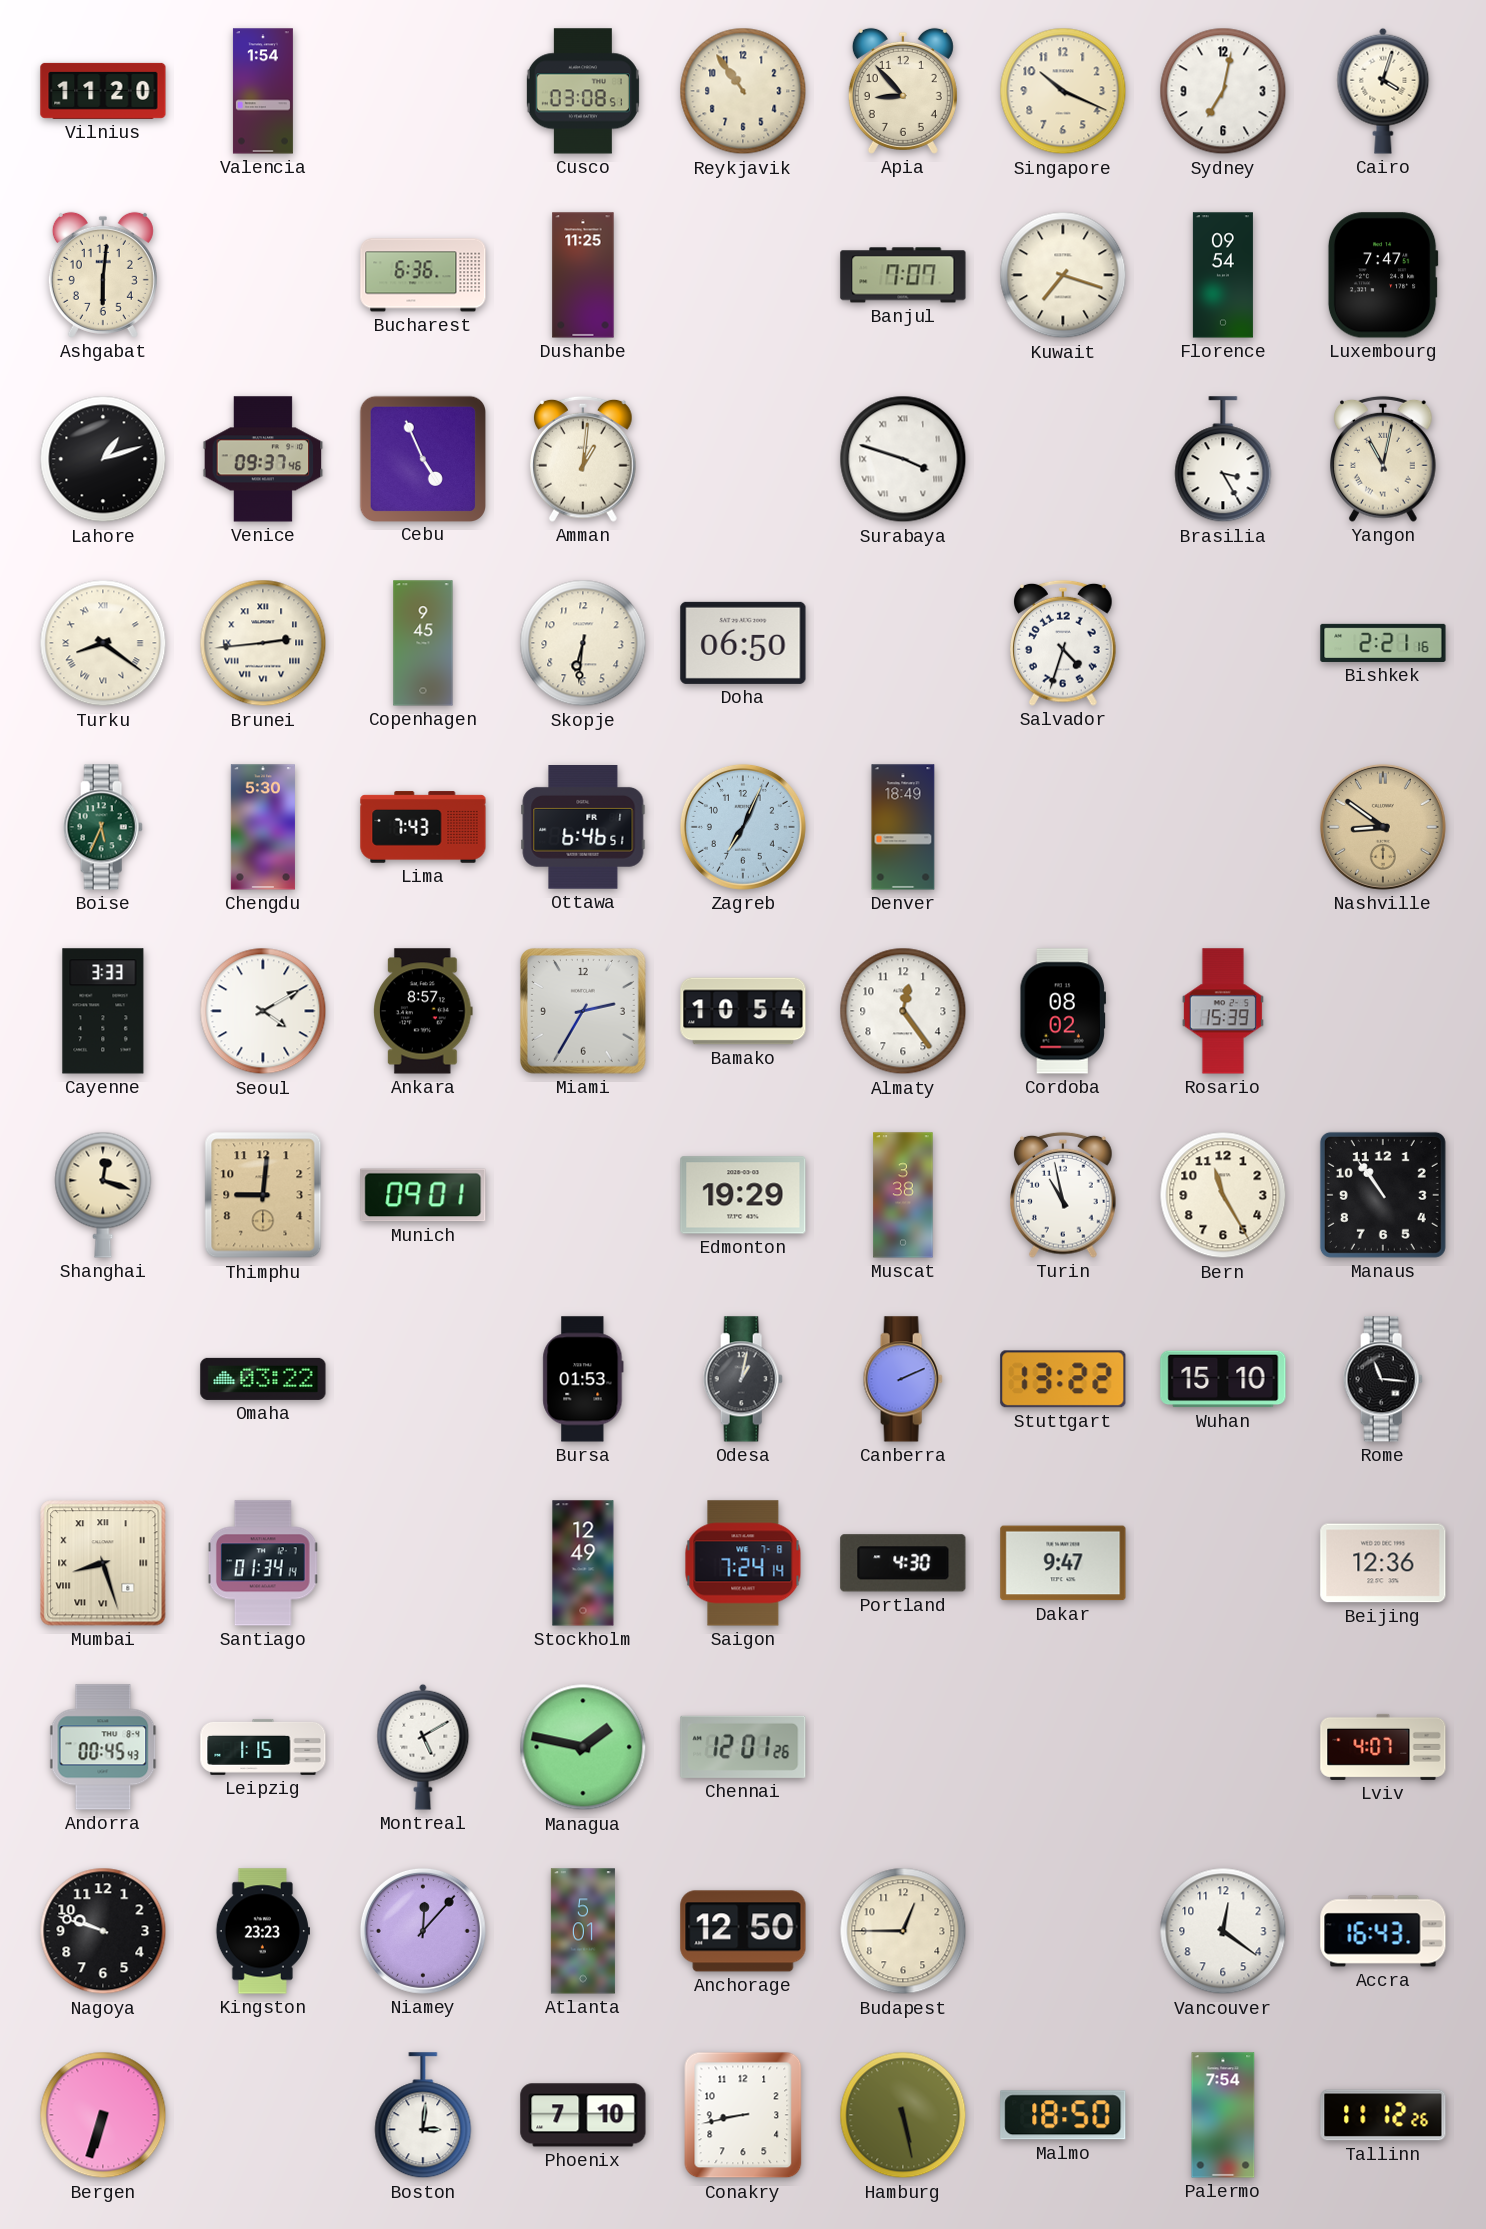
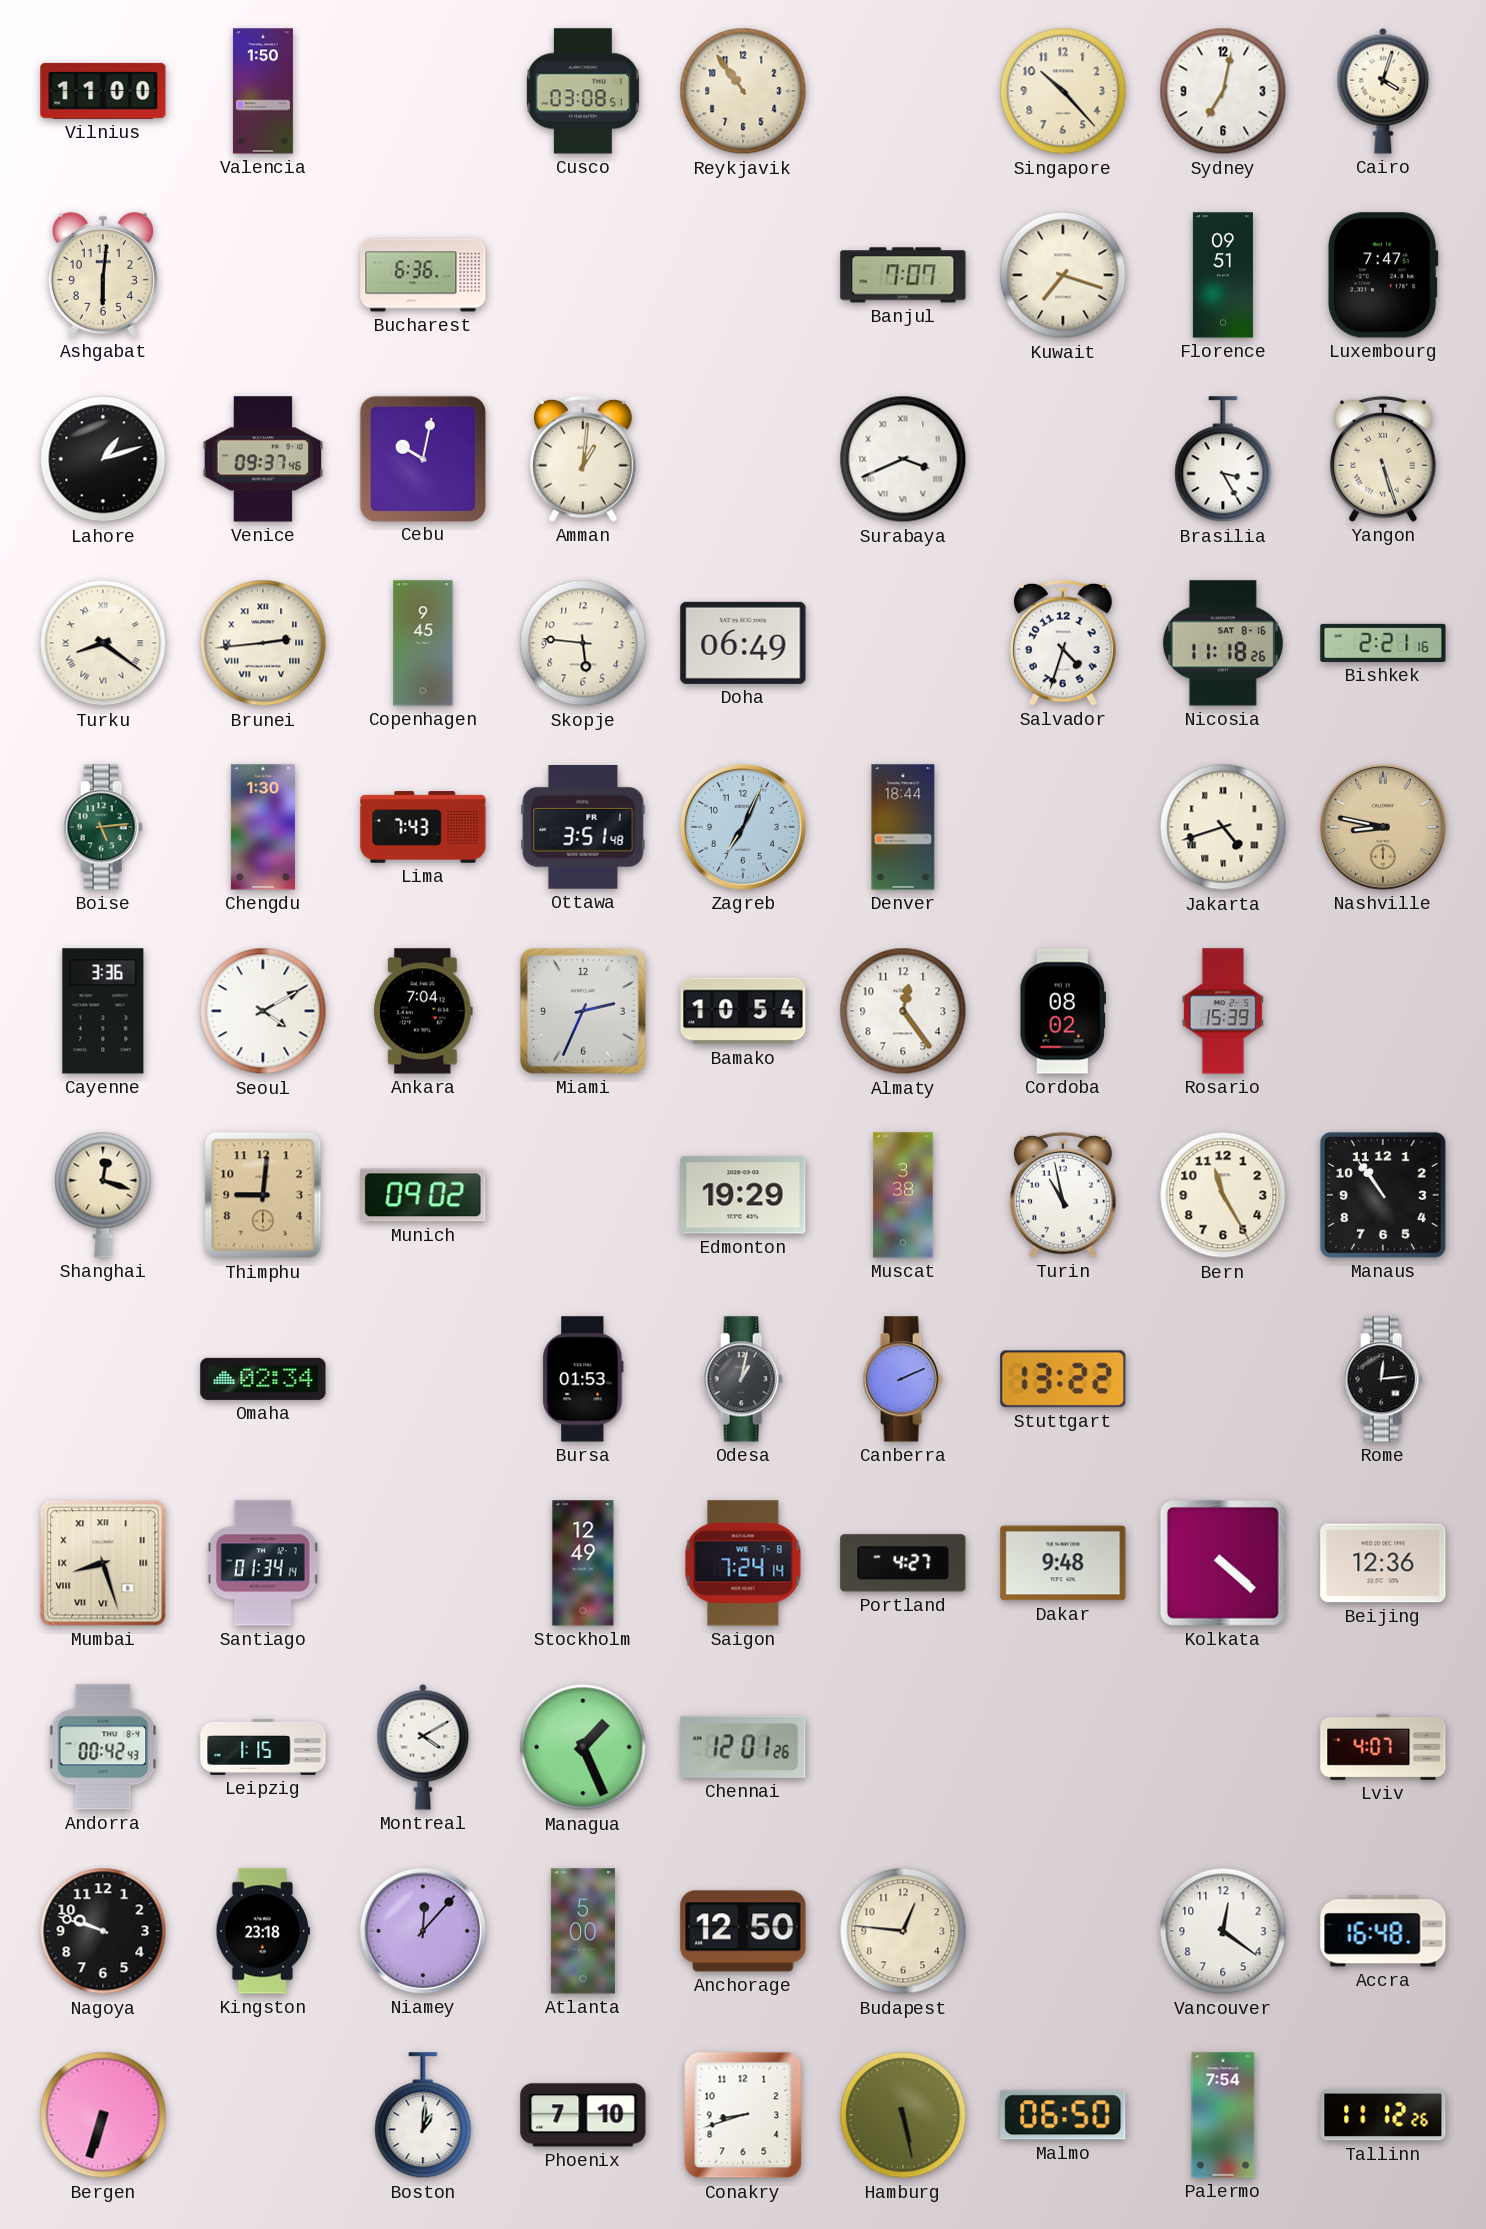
Vilnius: 11:20 -> 11:00 (103, 91)
Valencia: 1:54 -> 1:50 (263, 91)
Apia: 8:53 -> none (903, 91)
Singapore: 10:19 -> 10:23 (1063, 91)
Dushanbe: 11:25 -> none (583, 275)
Florence: 09:54 -> 09:51 (1223, 275)
Cebu: 4:56 -> 10:02 (422, 458)
Surabaya: 3:48 -> 3:41 (903, 459)
Yangon: 11:02 -> 5:27 (1384, 459)
Skopje: 6:31 -> 5:46 (583, 643)
Doha: 06:50 -> 06:49 (743, 643)
Nicosia: none -> 11:18 (1223, 643)
Boise: 5:34 -> 5:14 (103, 827)
Chengdu: 5:30 -> 1:30 (263, 827)
Ottawa: 6:46 -> 3:51 (583, 828)
Denver: 18:49 -> 18:44 (903, 827)
Jakarta: none -> 4:42 (1223, 827)
Nashville: 8:51 -> 8:47 (1383, 827)
Cayenne: 3:33 -> 3:36 (103, 1011)
Ankara: 8:57 -> 7:04 (424, 1011)
Miami: 2:35 -> 2:34 (583, 1011)
Munich: 09:01 -> 09:02 (423, 1195)
Omaha: 03:22 -> 02:34 (263, 1379)
Wuhan: 15:10 -> none (1223, 1379)
Rome: 11:16 -> 12:14 (1383, 1379)
Portland: 4:30 -> 4:27 (903, 1563)
Dakar: 9:47 -> 9:48 (1063, 1563)
Kolkata: none -> 4:22 (1223, 1563)
Andorra: 00:45 -> 00:42 (103, 1747)
Montreal: 5:10 -> 4:10 (423, 1747)
Managua: 1:47 -> 1:26 (583, 1747)
Kingston: 23:23 -> 23:18 (263, 1931)
Atlanta: 5:01 -> 5:00 (583, 1931)
Budapest: 12:45 -> 12:46 (903, 1931)
Accra: 16:43 -> 16:48 (1383, 1931)
Boston: 3:01 -> 1:01 (423, 2116)
Conakry: 8:43 -> 8:42 (743, 2115)
Malmo: 18:50 -> 06:50 (1063, 2115)
